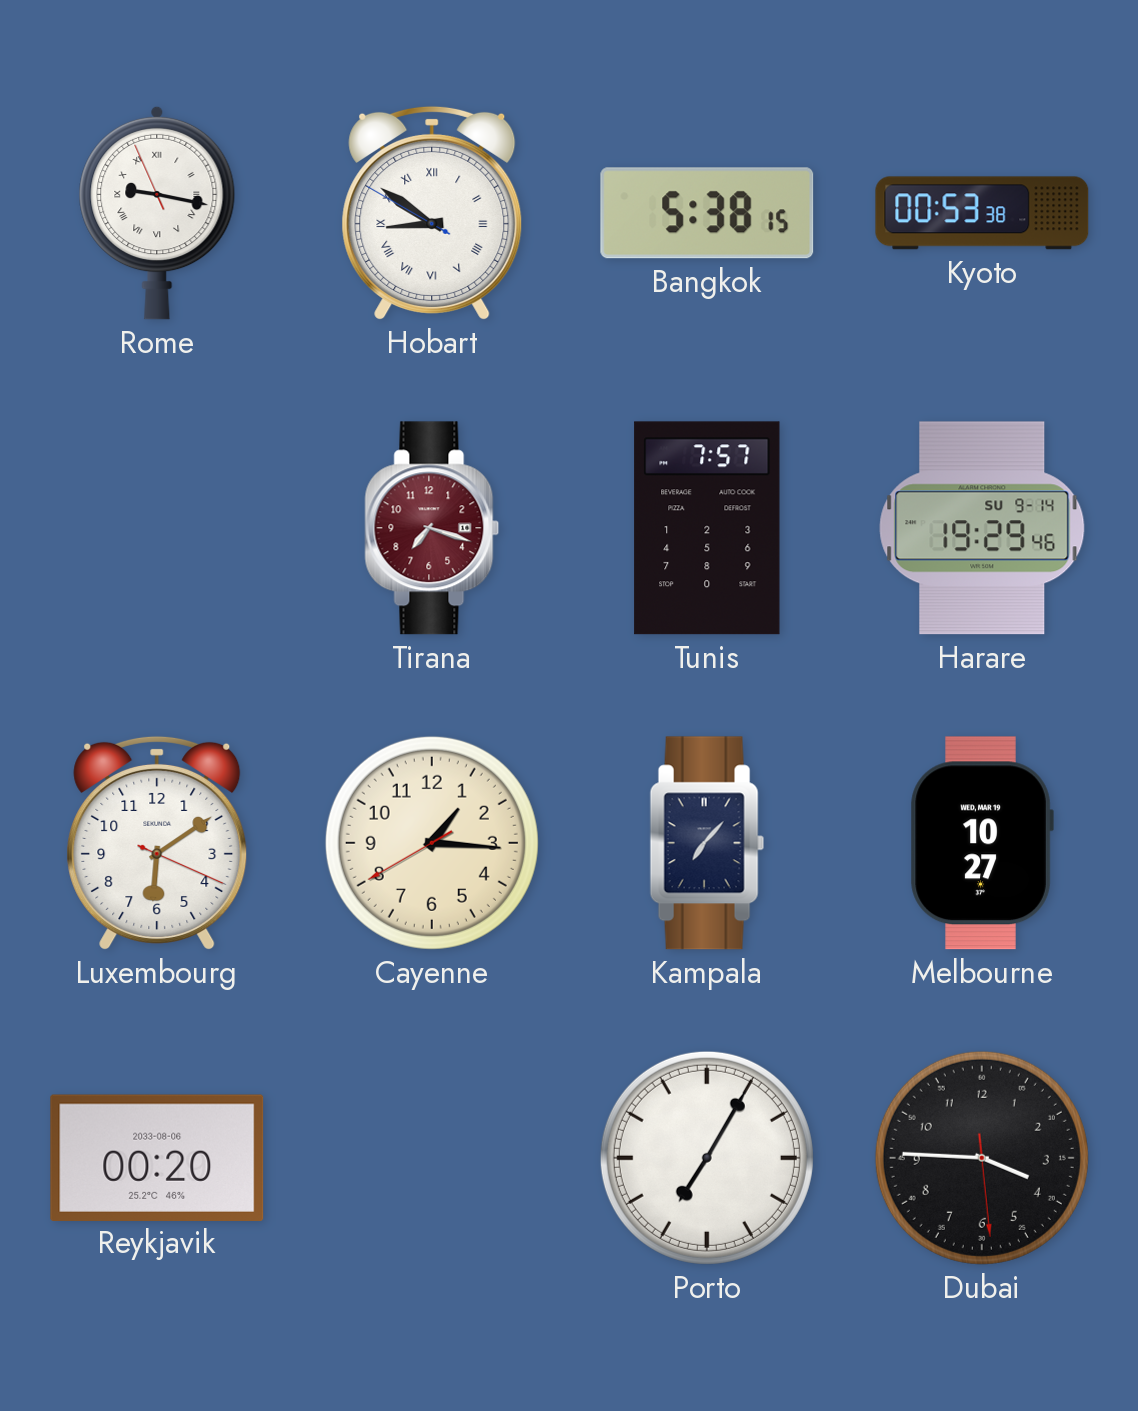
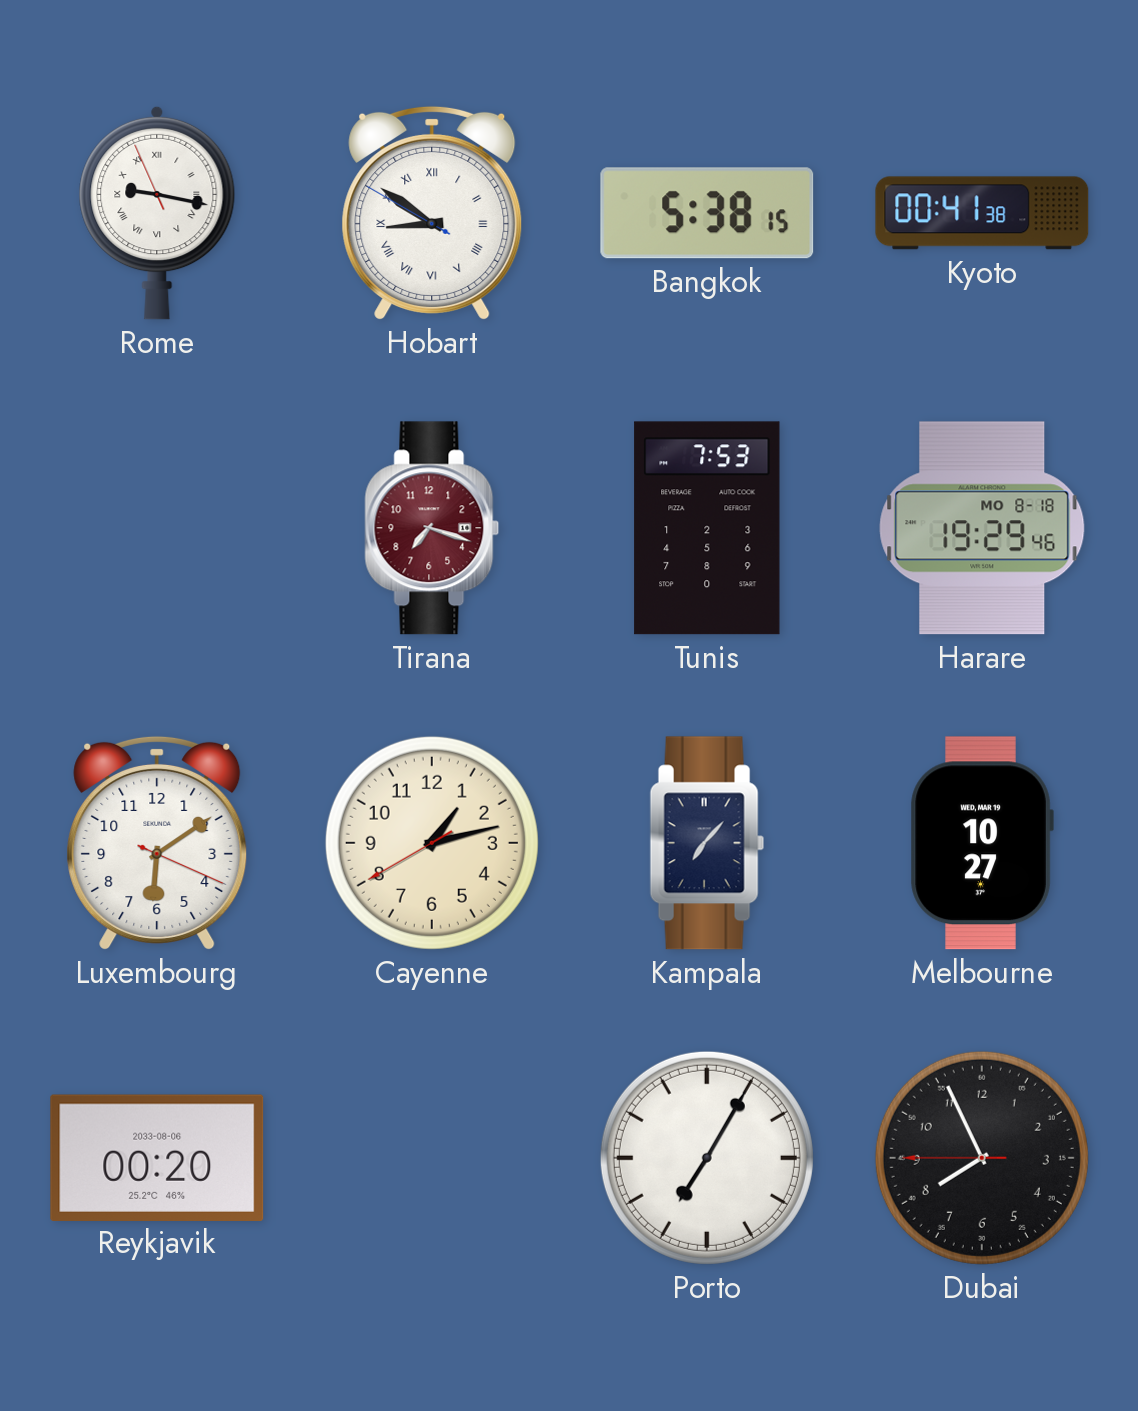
Kyoto: 00:53 -> 00:41 (982, 213)
Tunis: 7:57 -> 7:53 (707, 528)
Harare date: SU 9-14 -> MO 8-18 (982, 528)
Cayenne: 1:15 -> 1:12 (432, 843)
Dubai: 3:45 -> 7:55 (982, 1158)
